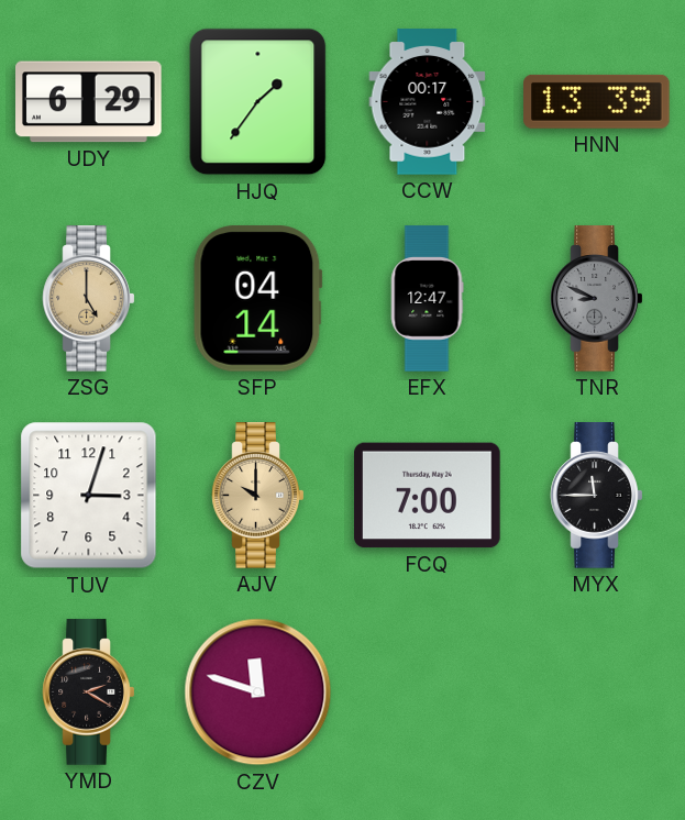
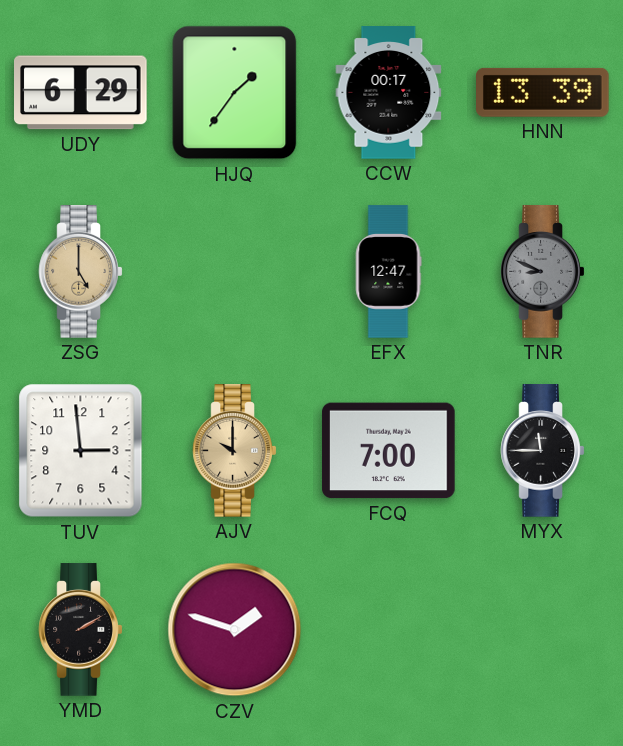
SFP: 04:14 -> none (257, 299)
TUV: 3:03 -> 2:59 (81, 451)
YMD: 2:20 -> 2:10 (81, 630)
CZV: 11:48 -> 1:48 (235, 630)
